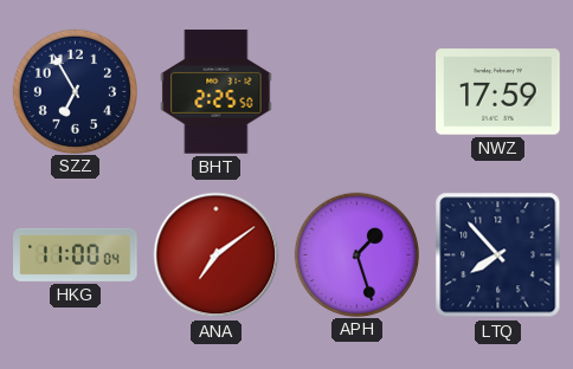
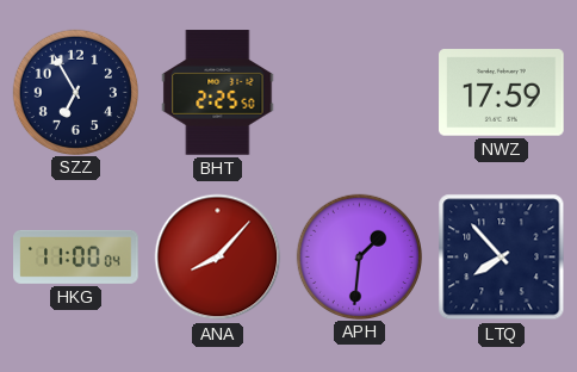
ANA: 7:09 -> 8:07 (218, 258)
APH: 1:27 -> 1:31 (359, 256)
